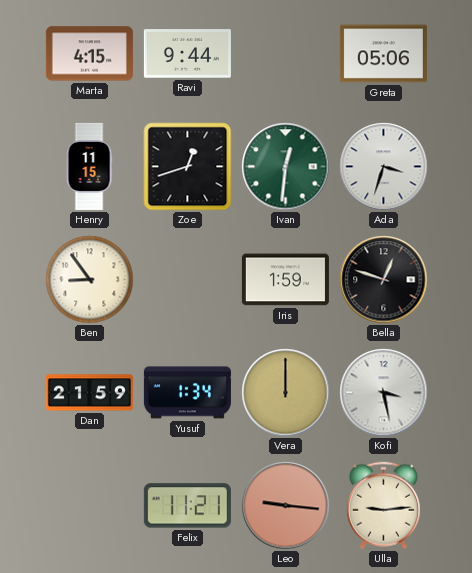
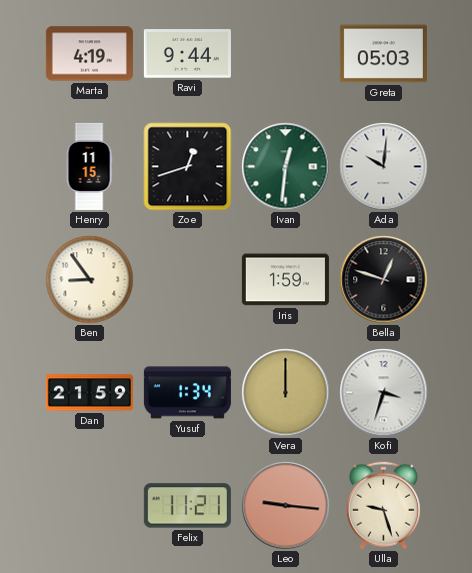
Marta: 4:15 -> 4:19 (89, 54)
Greta: 05:06 -> 05:03 (383, 54)
Ada: 3:33 -> 10:01 (384, 167)
Kofi: 3:28 -> 3:33 (384, 393)
Ulla: 9:14 -> 9:27 (383, 506)
